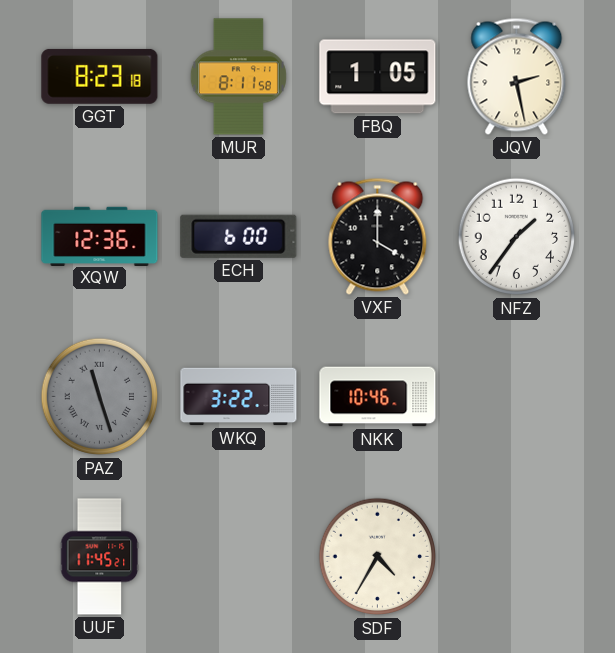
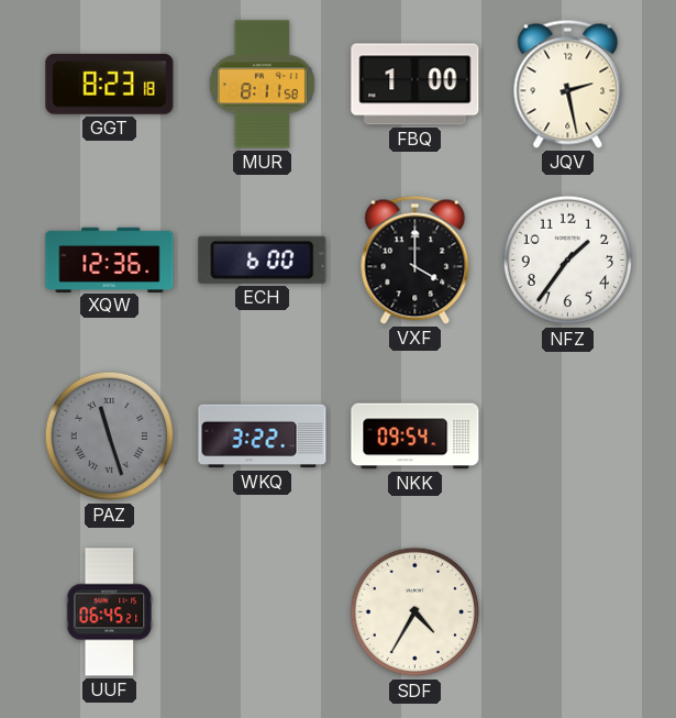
FBQ: 1:05 -> 1:00 (415, 85)
NKK: 10:46 -> 09:54 (415, 437)
UUF: 11:45 -> 06:45 (110, 612)
